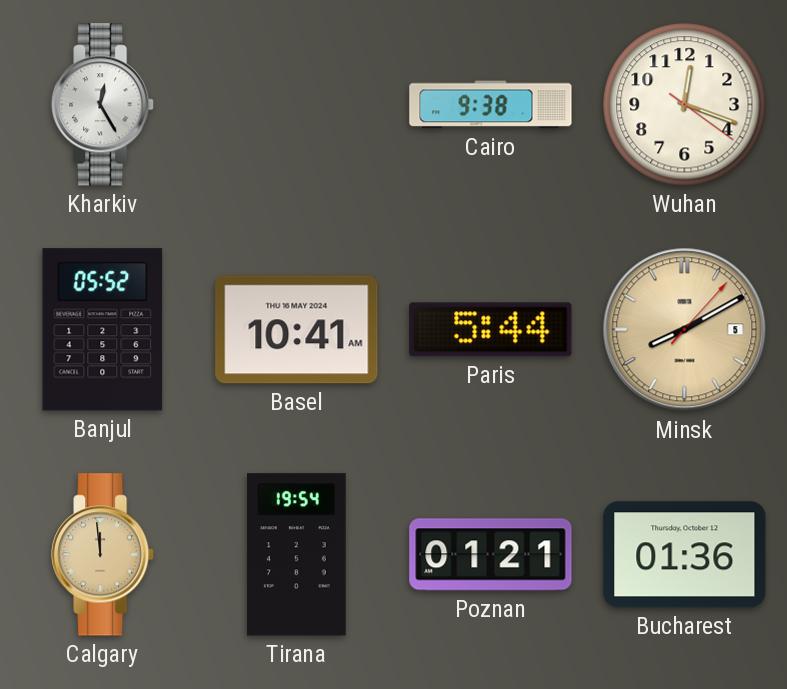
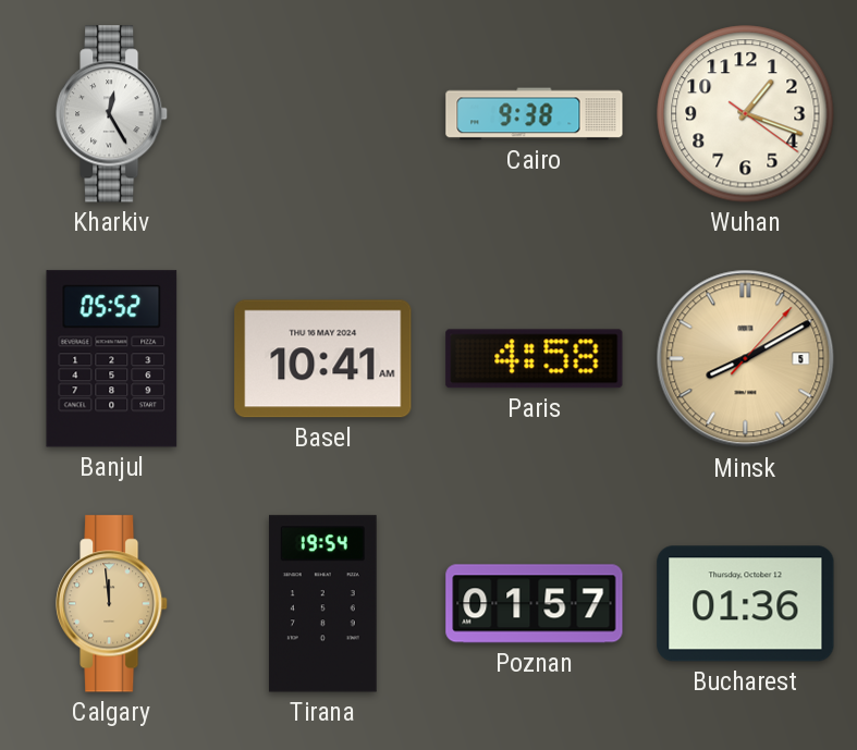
Wuhan: 12:18 -> 1:18 (746, 114)
Paris: 5:44 -> 4:58 (535, 359)
Poznan: 01:21 -> 01:57 (535, 604)
